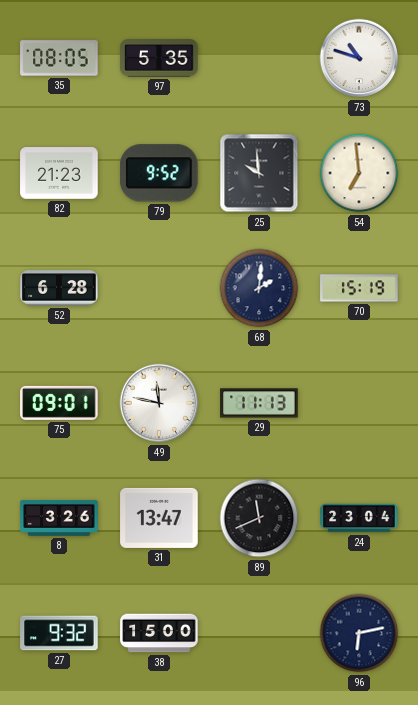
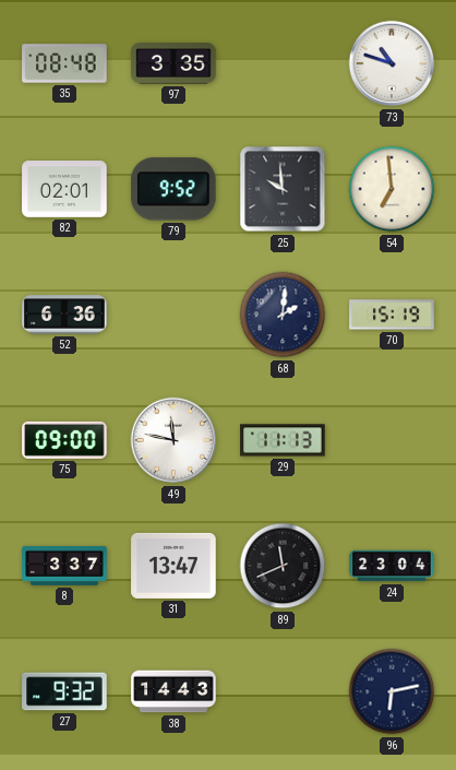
35: 08:05 -> 08:48 (64, 63)
97: 5:35 -> 3:35 (173, 63)
82: 21:23 -> 02:01 (64, 189)
52: 6:28 -> 6:36 (64, 315)
75: 09:01 -> 09:00 (64, 440)
8: 3:26 -> 3:37 (64, 566)
38: 15:00 -> 14:43 (173, 691)
